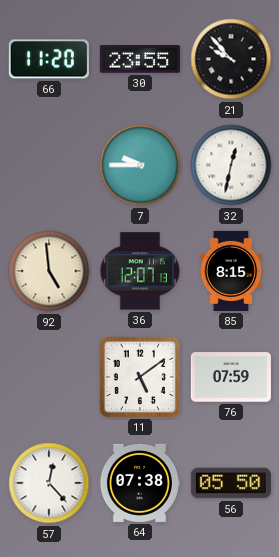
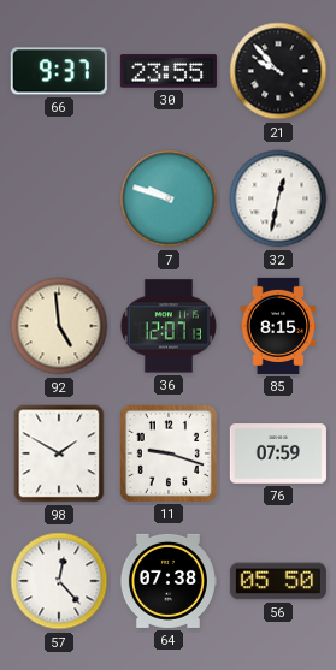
66: 11:20 -> 9:37 (59, 71)
7: 9:45 -> 9:48 (169, 198)
98: none -> 1:50 (59, 453)
11: 5:09 -> 9:18 (169, 453)
